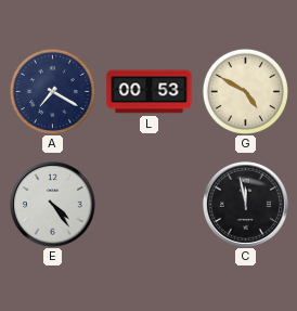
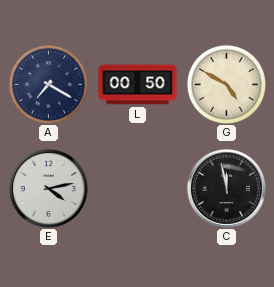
L: 00:53 -> 00:50 (138, 85)
E: 4:24 -> 4:13 (48, 188)
